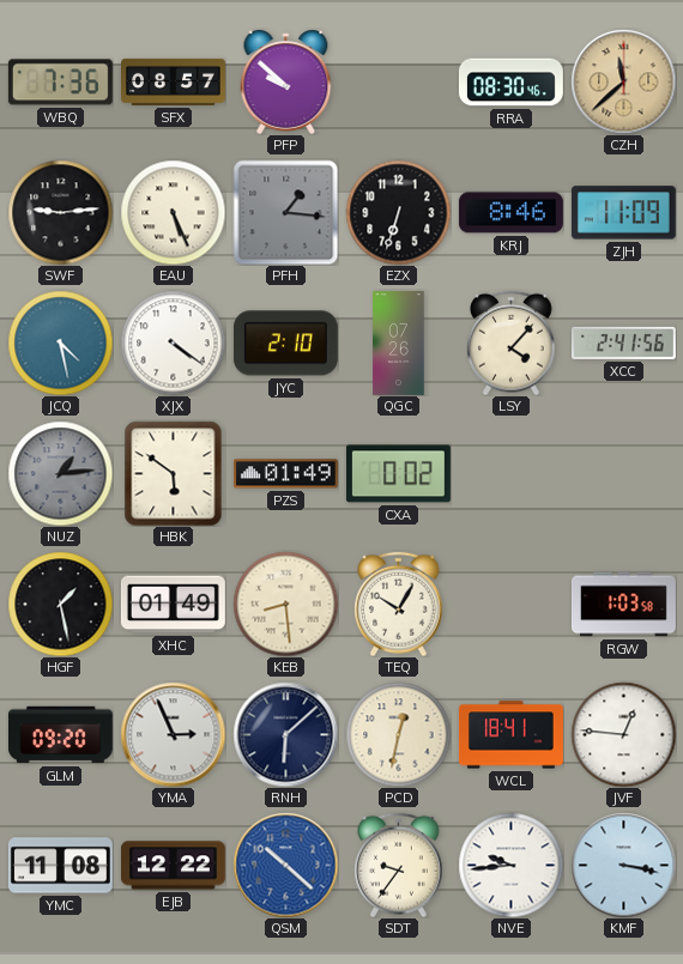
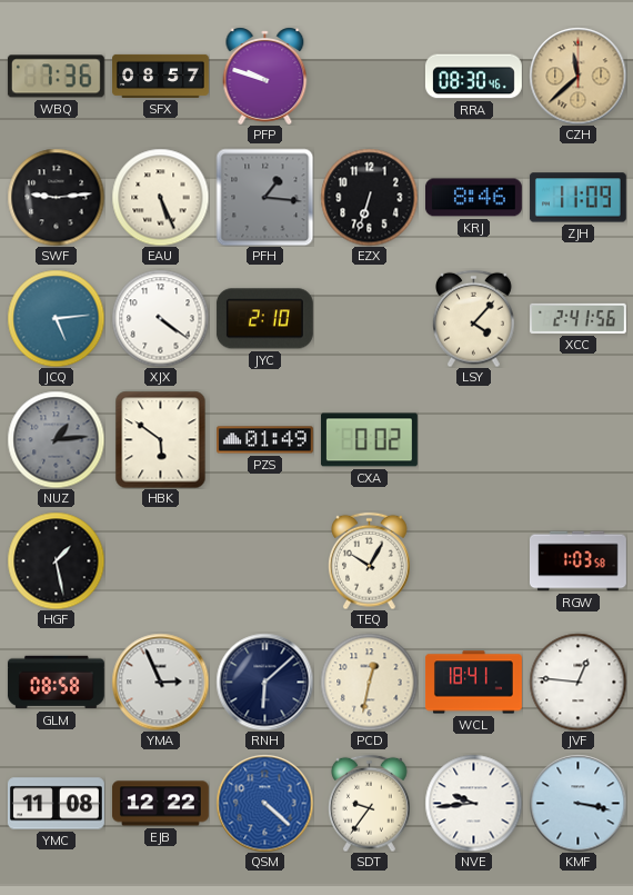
PFP: 9:52 -> 9:48 (265, 76)
JCQ: 4:28 -> 5:14 (56, 318)
QGC: 07:26 -> none (399, 344)
XHC: 01:49 -> none (173, 605)
KEB: 8:29 -> none (285, 604)
GLM: 09:20 -> 08:58 (56, 683)
QSM: 10:22 -> 4:22 (264, 803)
